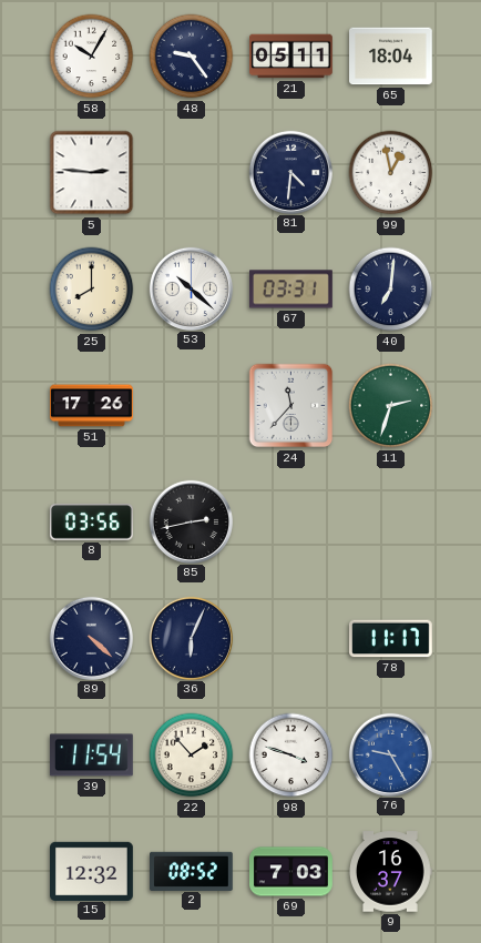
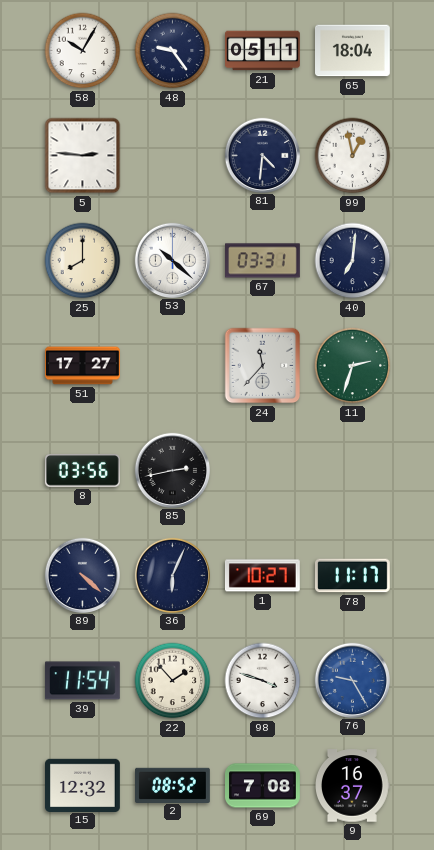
51: 17:26 -> 17:27 (83, 366)
1: none -> 10:27 (263, 576)
69: 7:03 -> 7:08 (263, 786)
